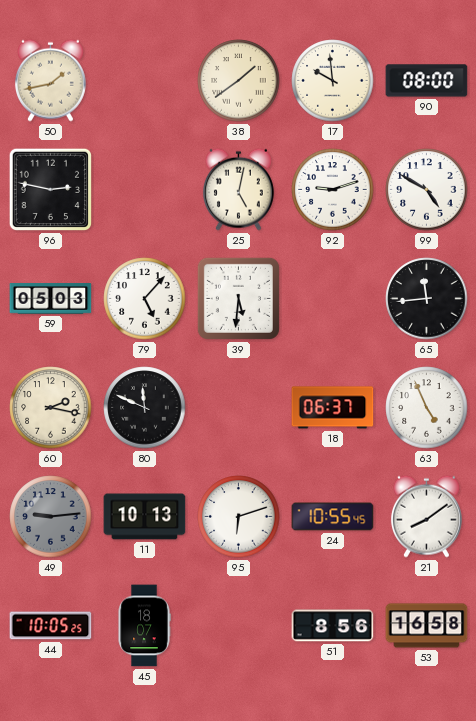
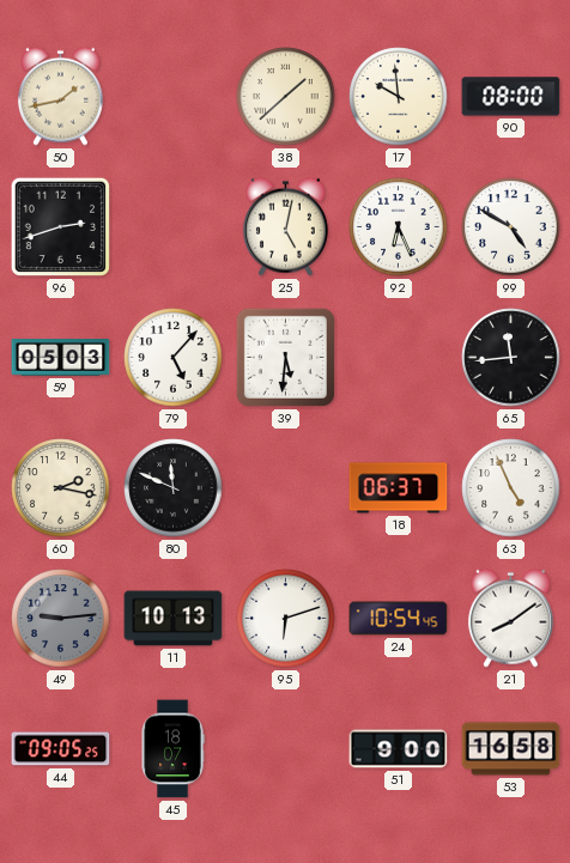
38: 1:39 -> 1:38 (286, 97)
96: 2:47 -> 2:42 (61, 227)
92: 9:12 -> 6:26 (399, 227)
24: 10:55 -> 10:54 (399, 619)
44: 10:05 -> 09:05 (61, 749)
51: 8:56 -> 9:00 (399, 749)
